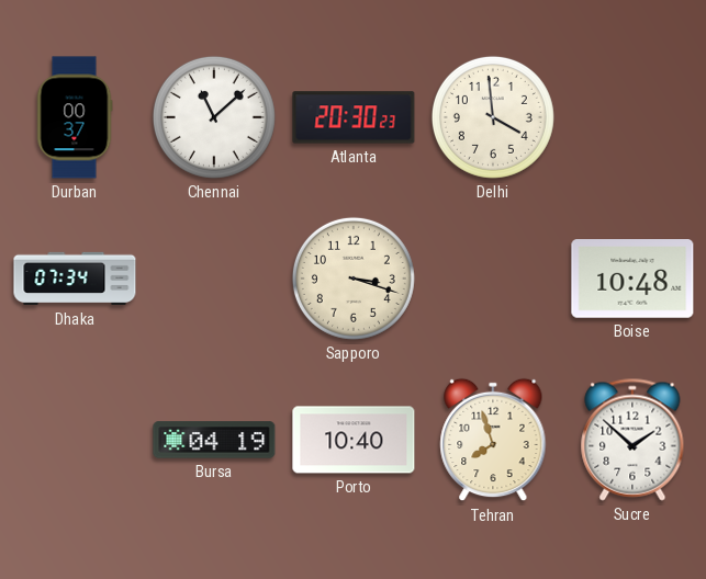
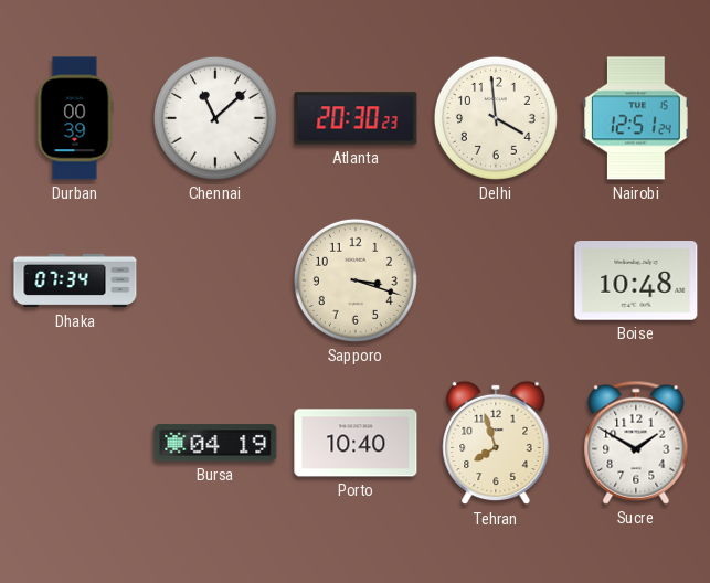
Durban: 00:37 -> 00:39 (75, 118)
Nairobi: none -> 12:51 (637, 118)
Sucre: 1:52 -> 1:50 (636, 443)
